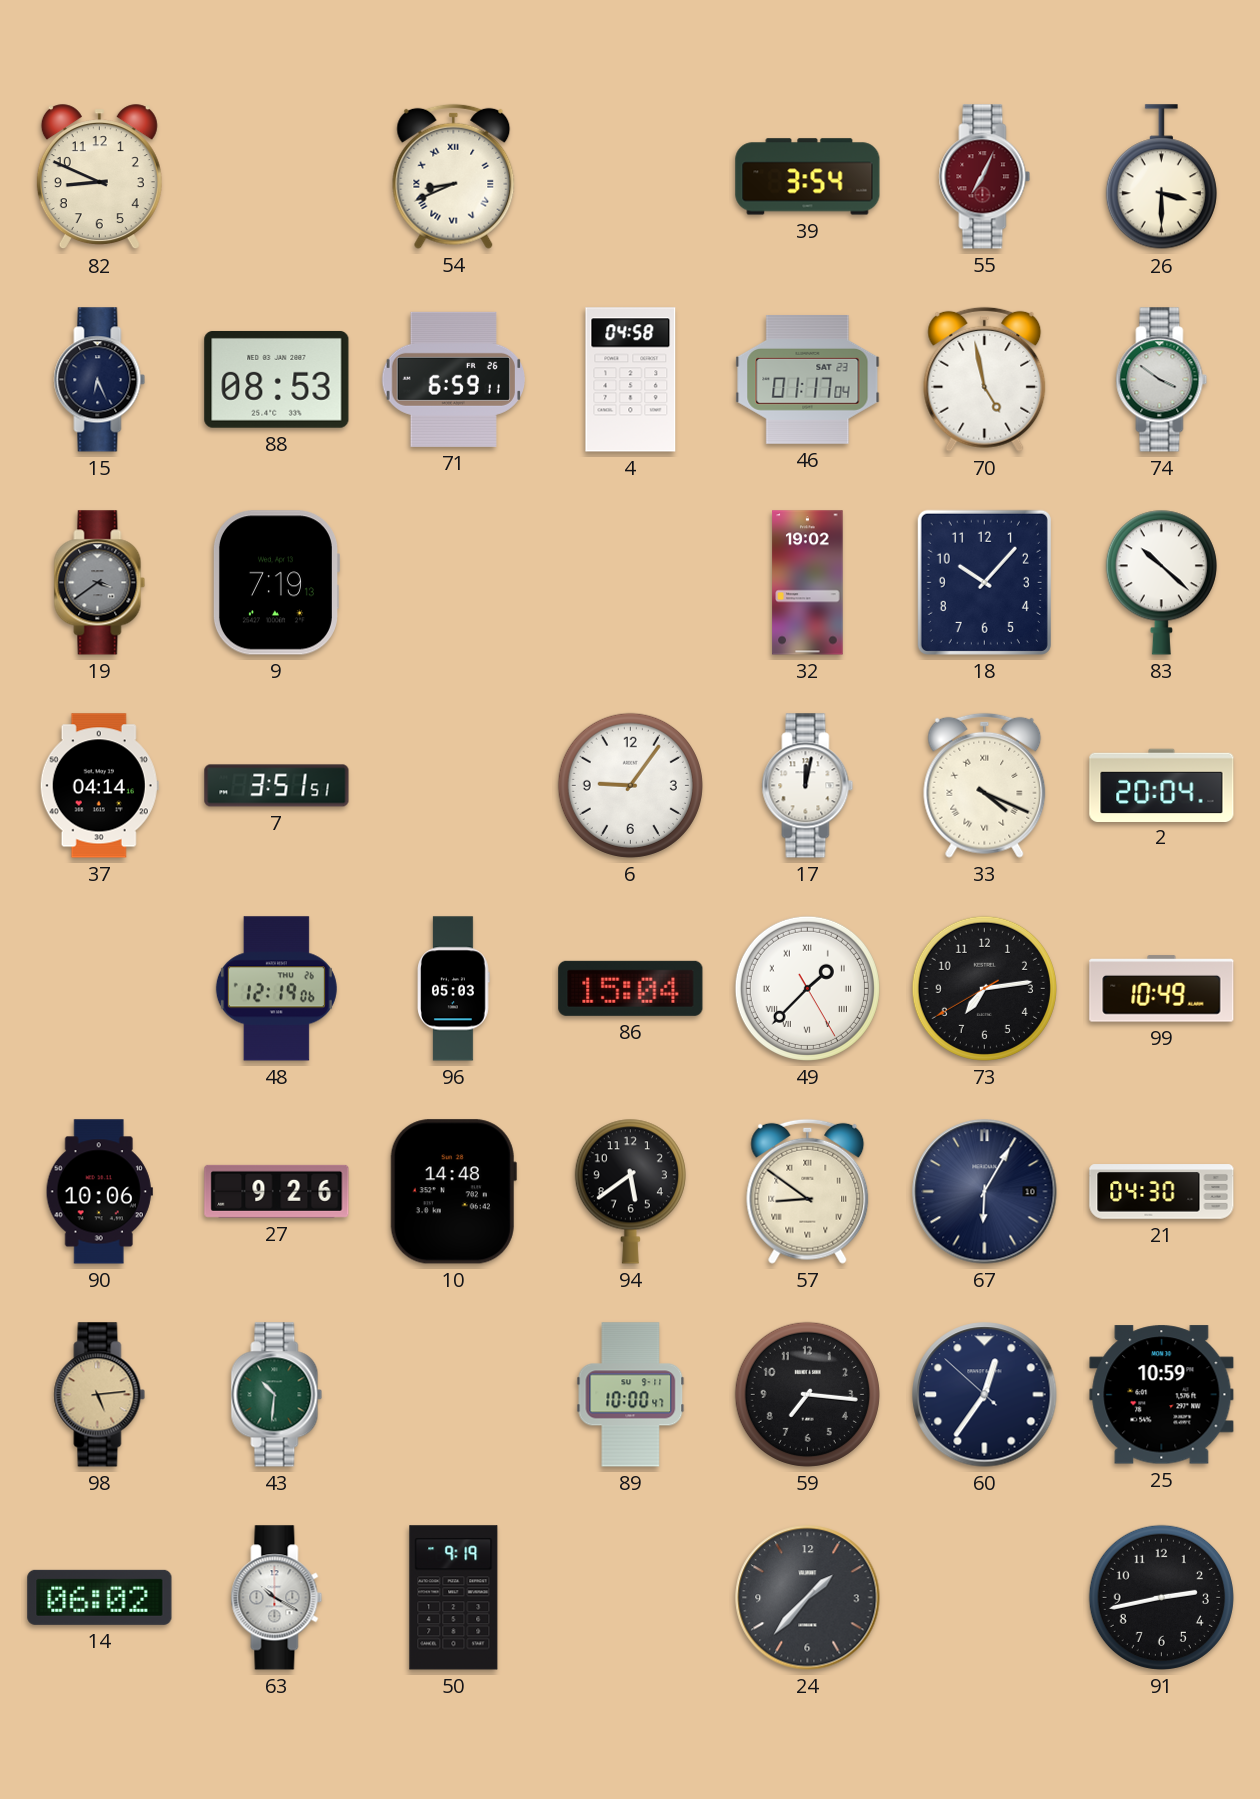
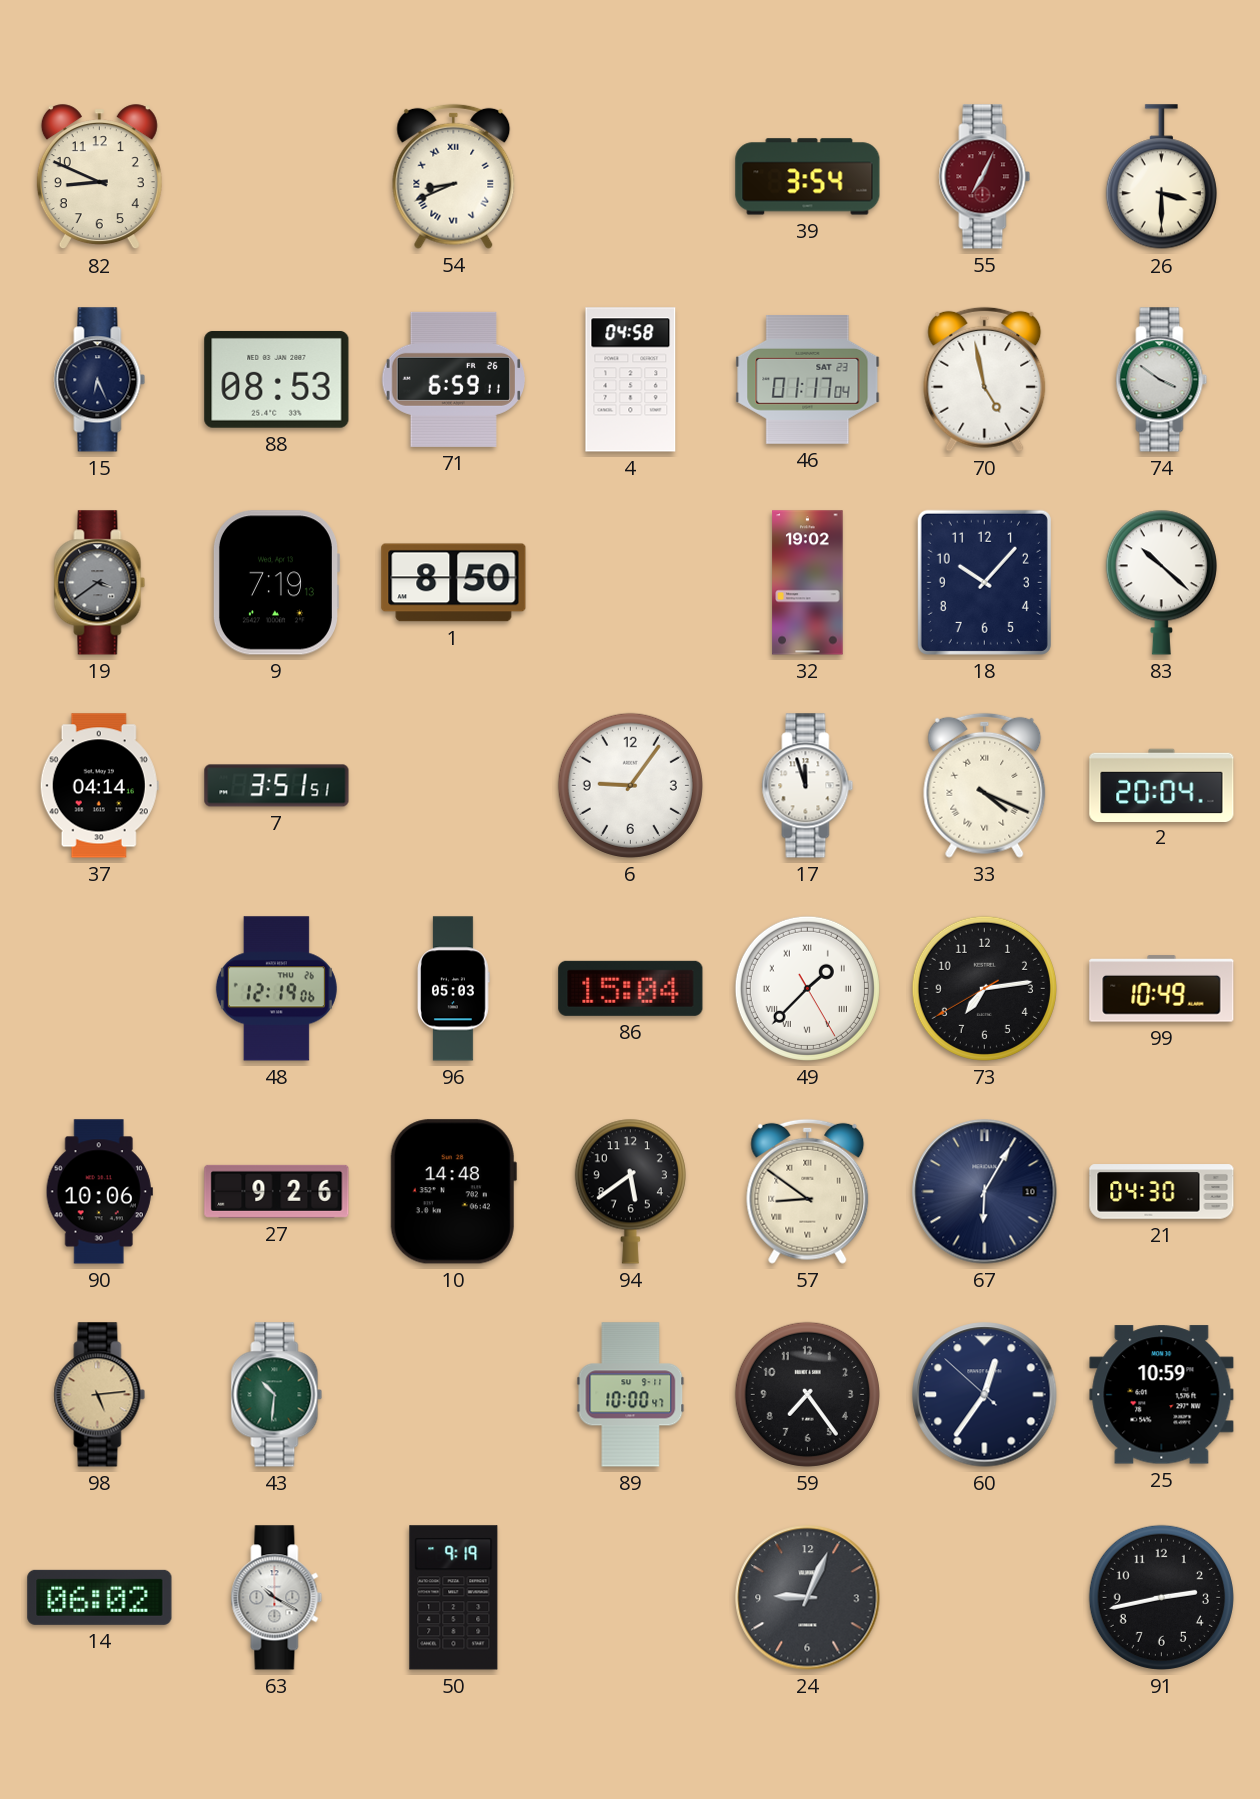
1: none -> 8:50 (454, 583)
17: 12:02 -> 11:57 (808, 786)
59: 7:16 -> 7:24 (807, 1394)
24: 1:37 -> 9:04 (808, 1598)
